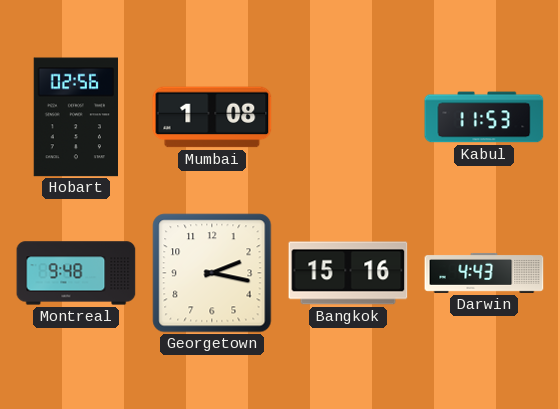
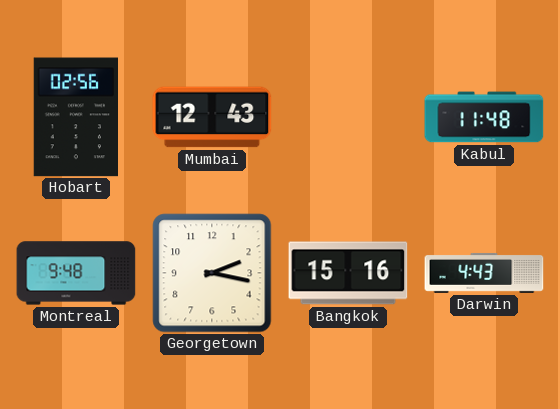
Mumbai: 1:08 -> 12:43 (212, 117)
Kabul: 11:53 -> 11:48 (484, 117)
